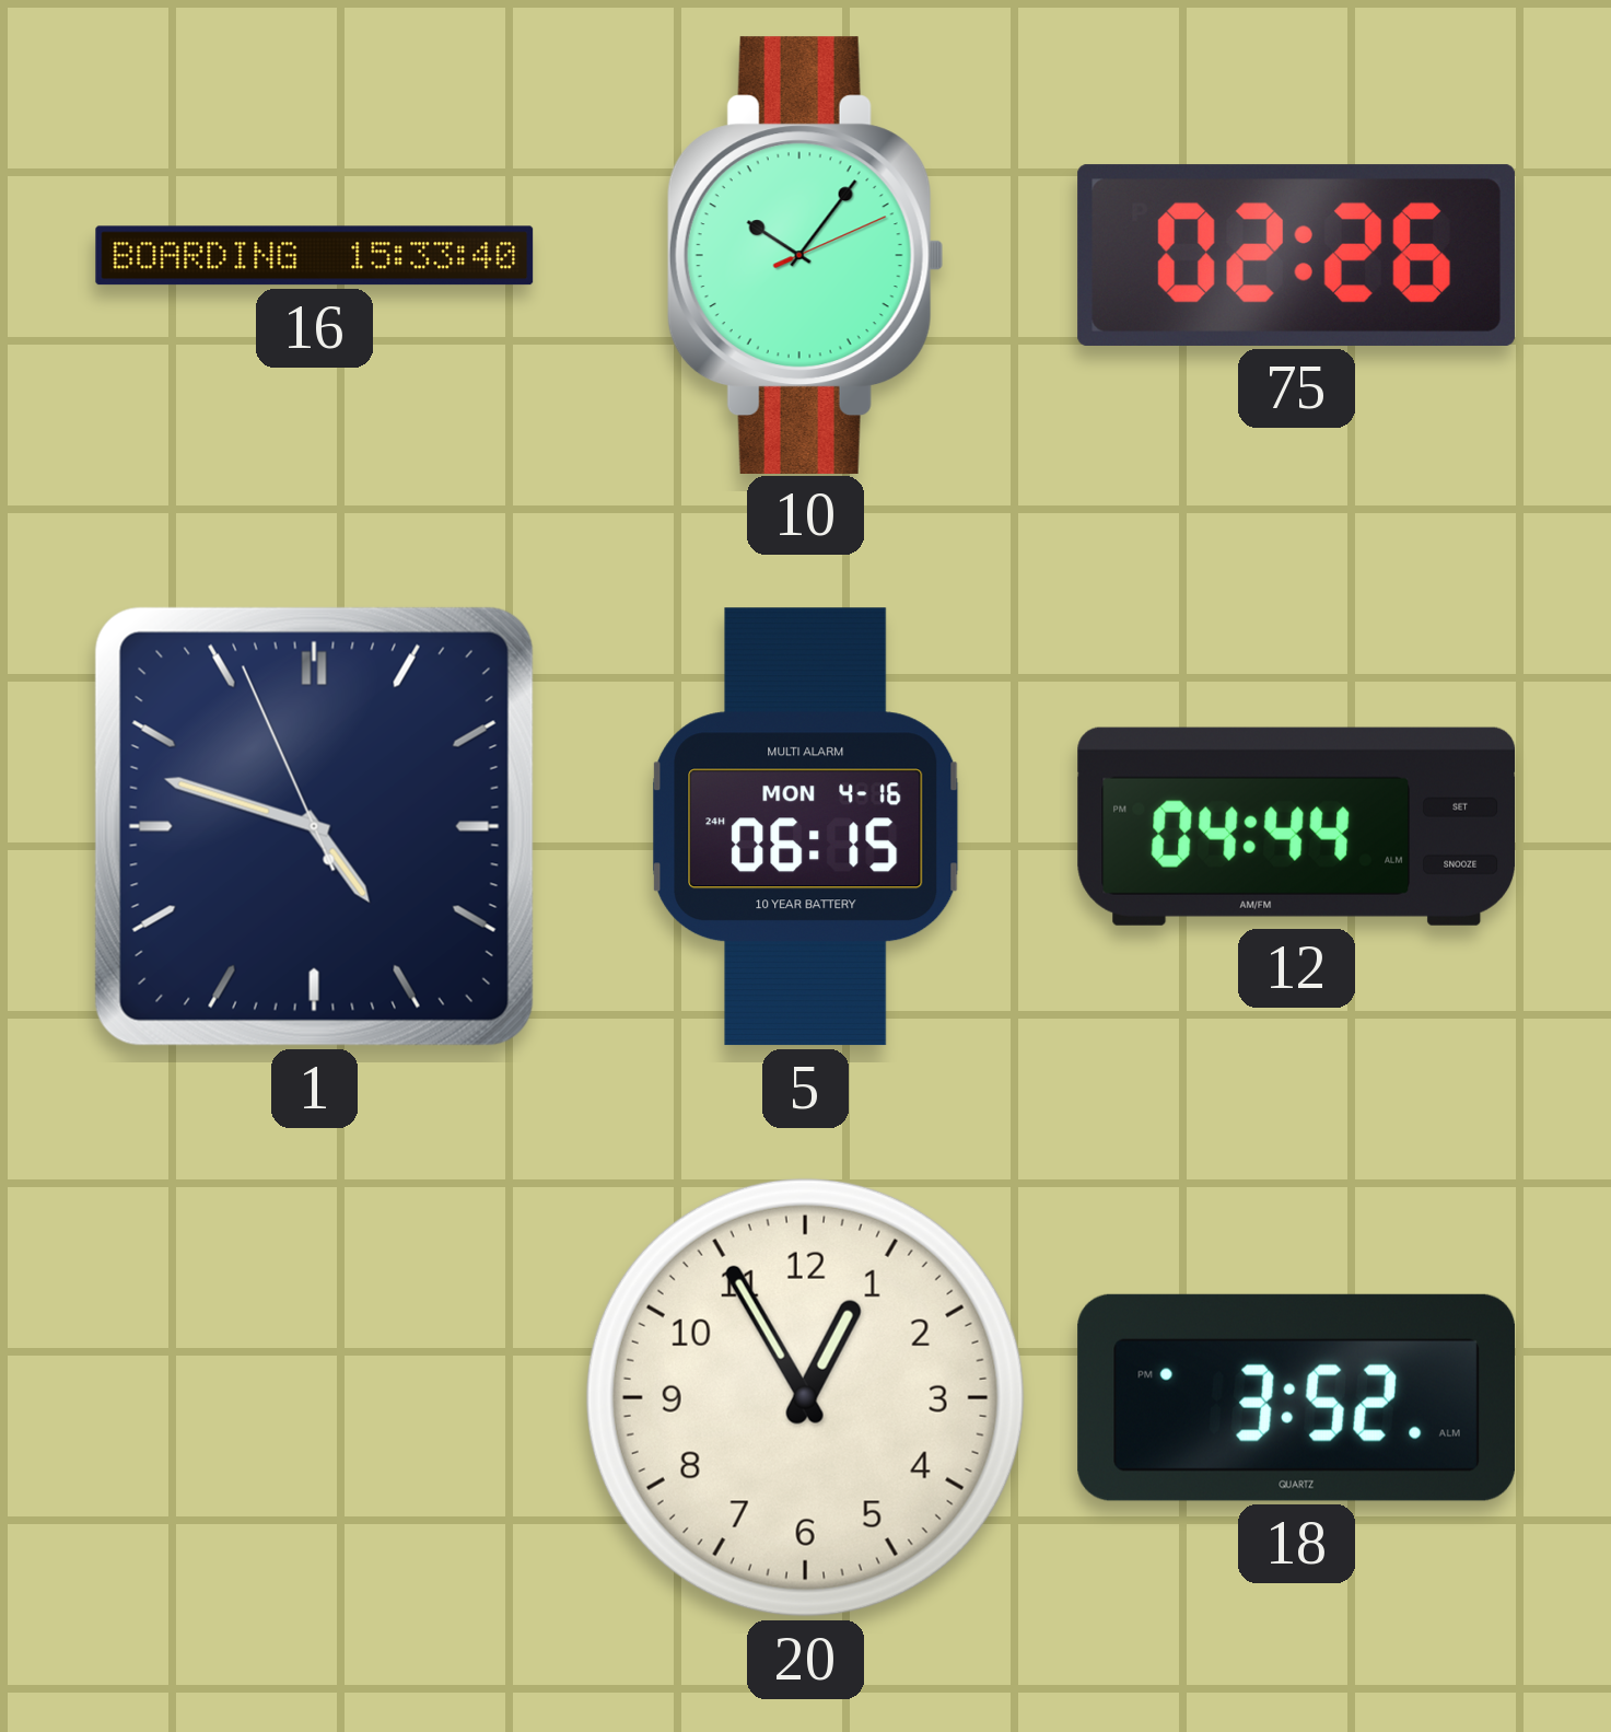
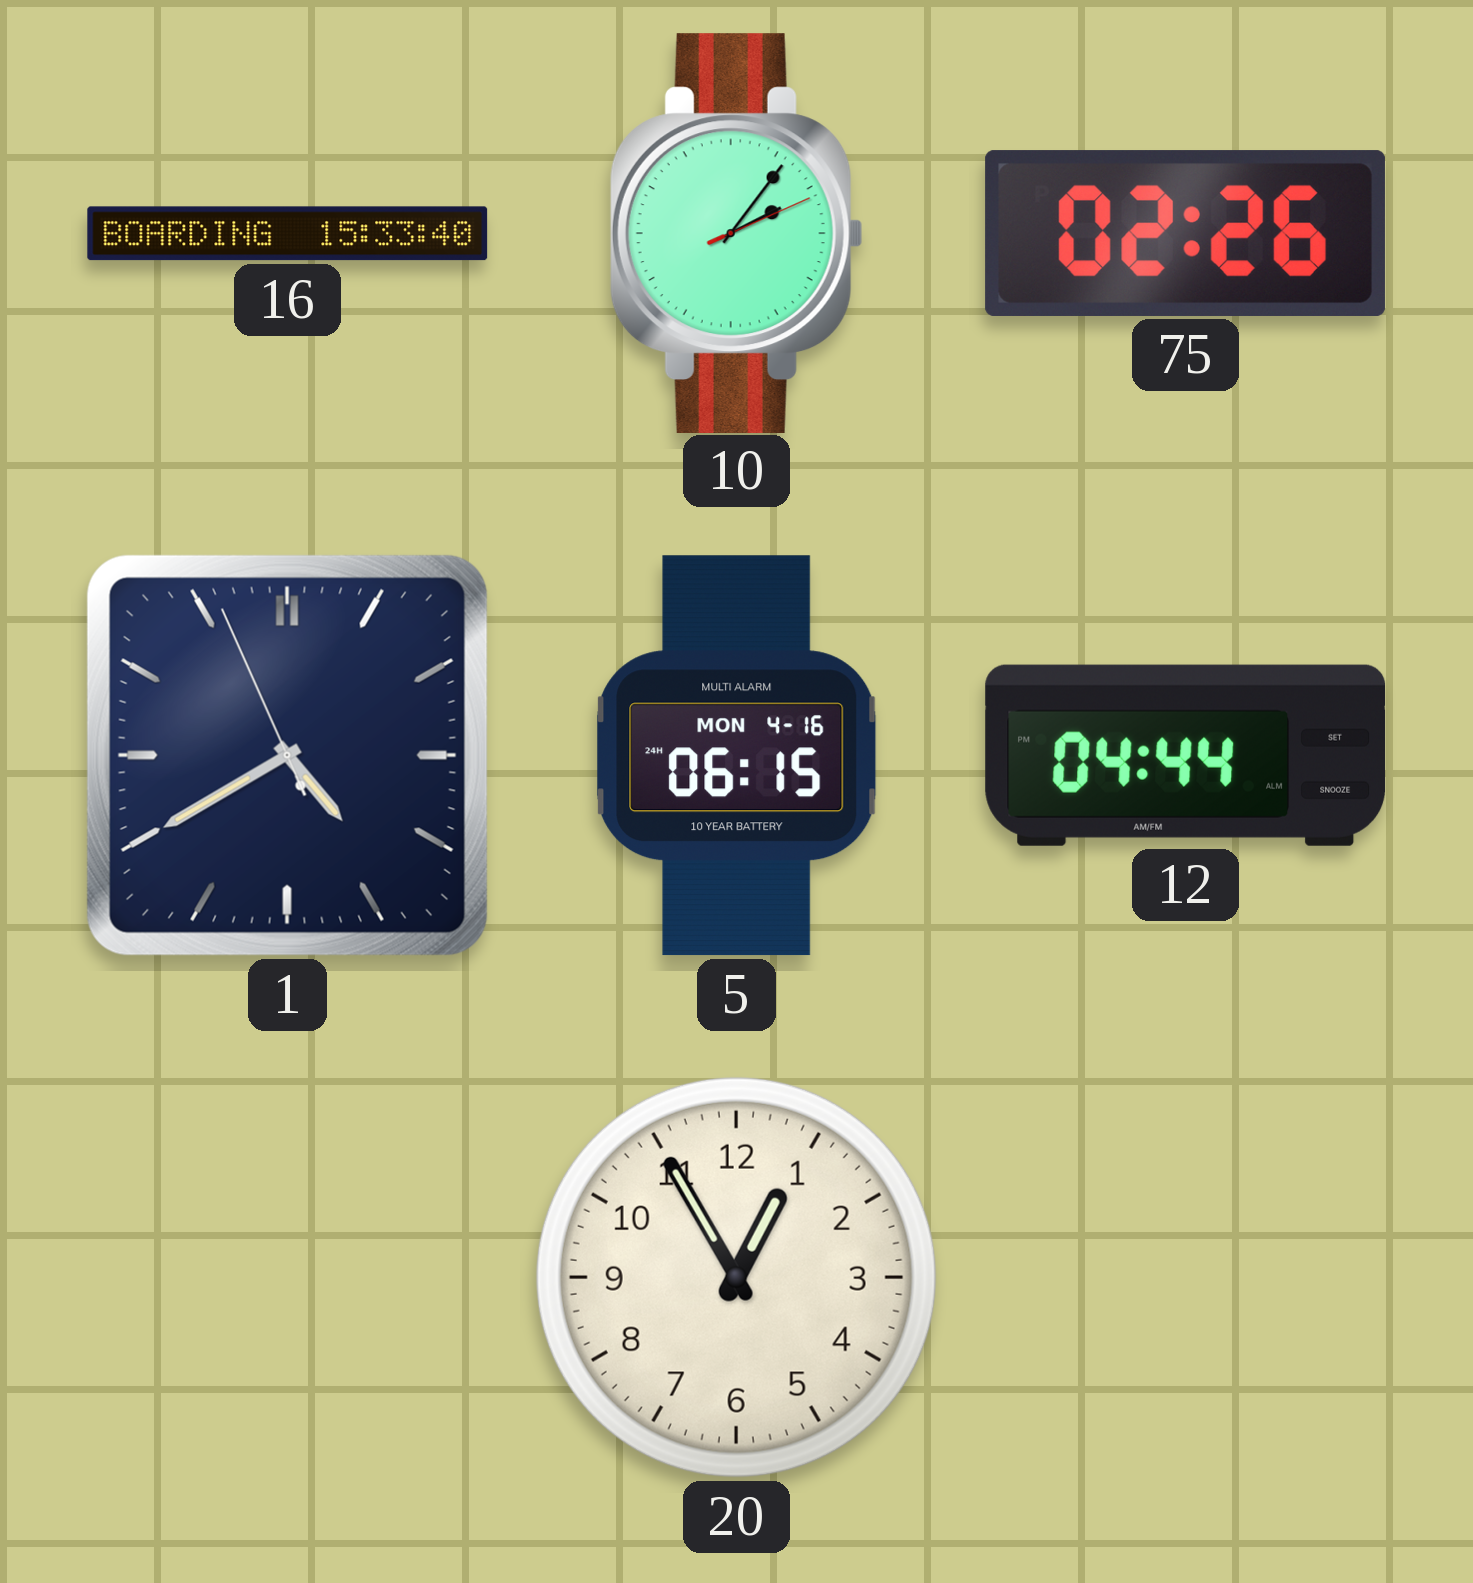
10: 10:06 -> 2:06 (736, 233)
1: 4:47 -> 4:39 (287, 755)
18: 3:52 -> none (1296, 1397)
